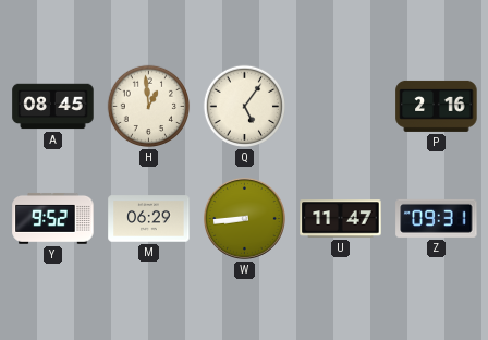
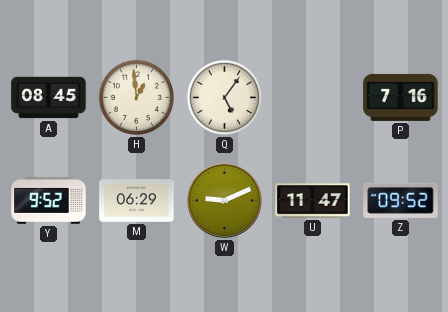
P: 2:16 -> 7:16 (401, 97)
W: 8:44 -> 9:11 (224, 200)
Z: 09:31 -> 09:52 (401, 200)
